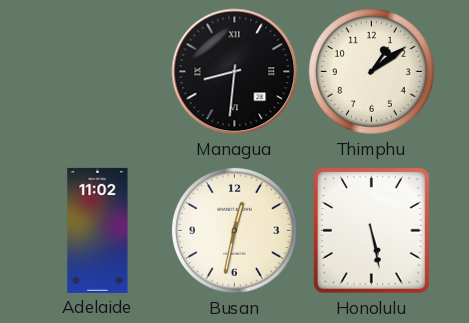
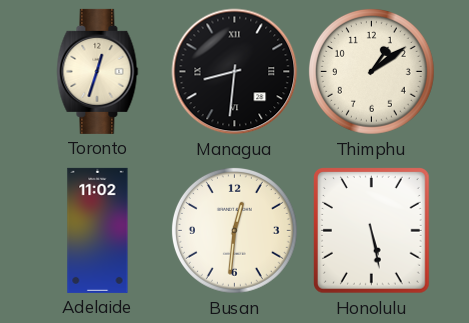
Toronto: none -> 12:33 (98, 71)
Busan: 12:32 -> 12:31 (234, 230)
